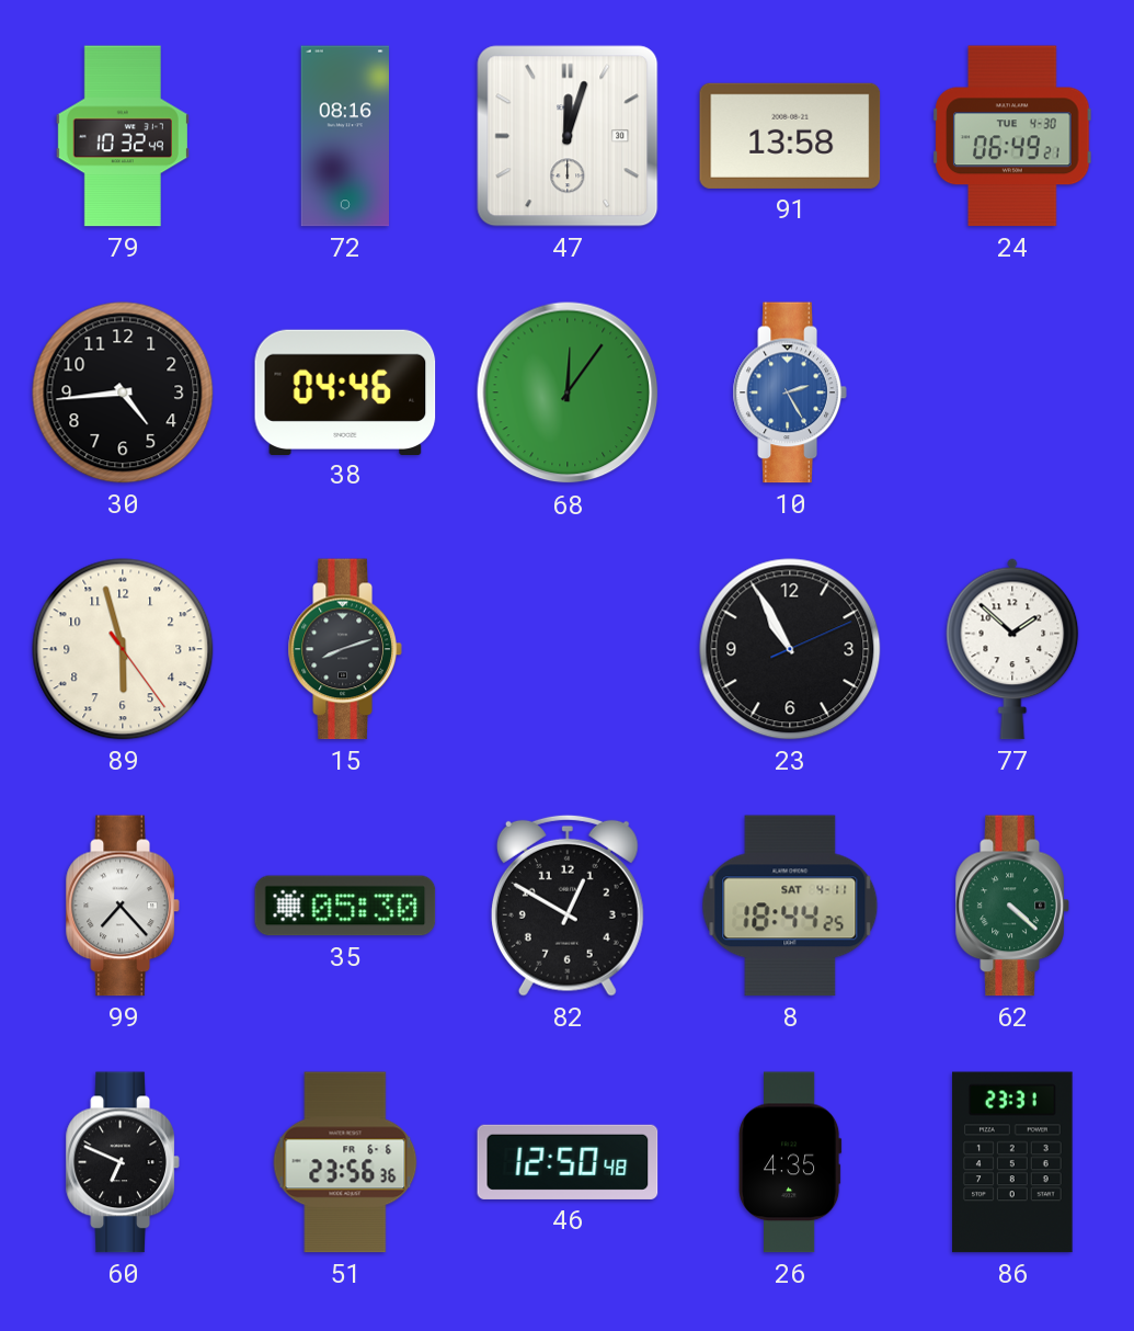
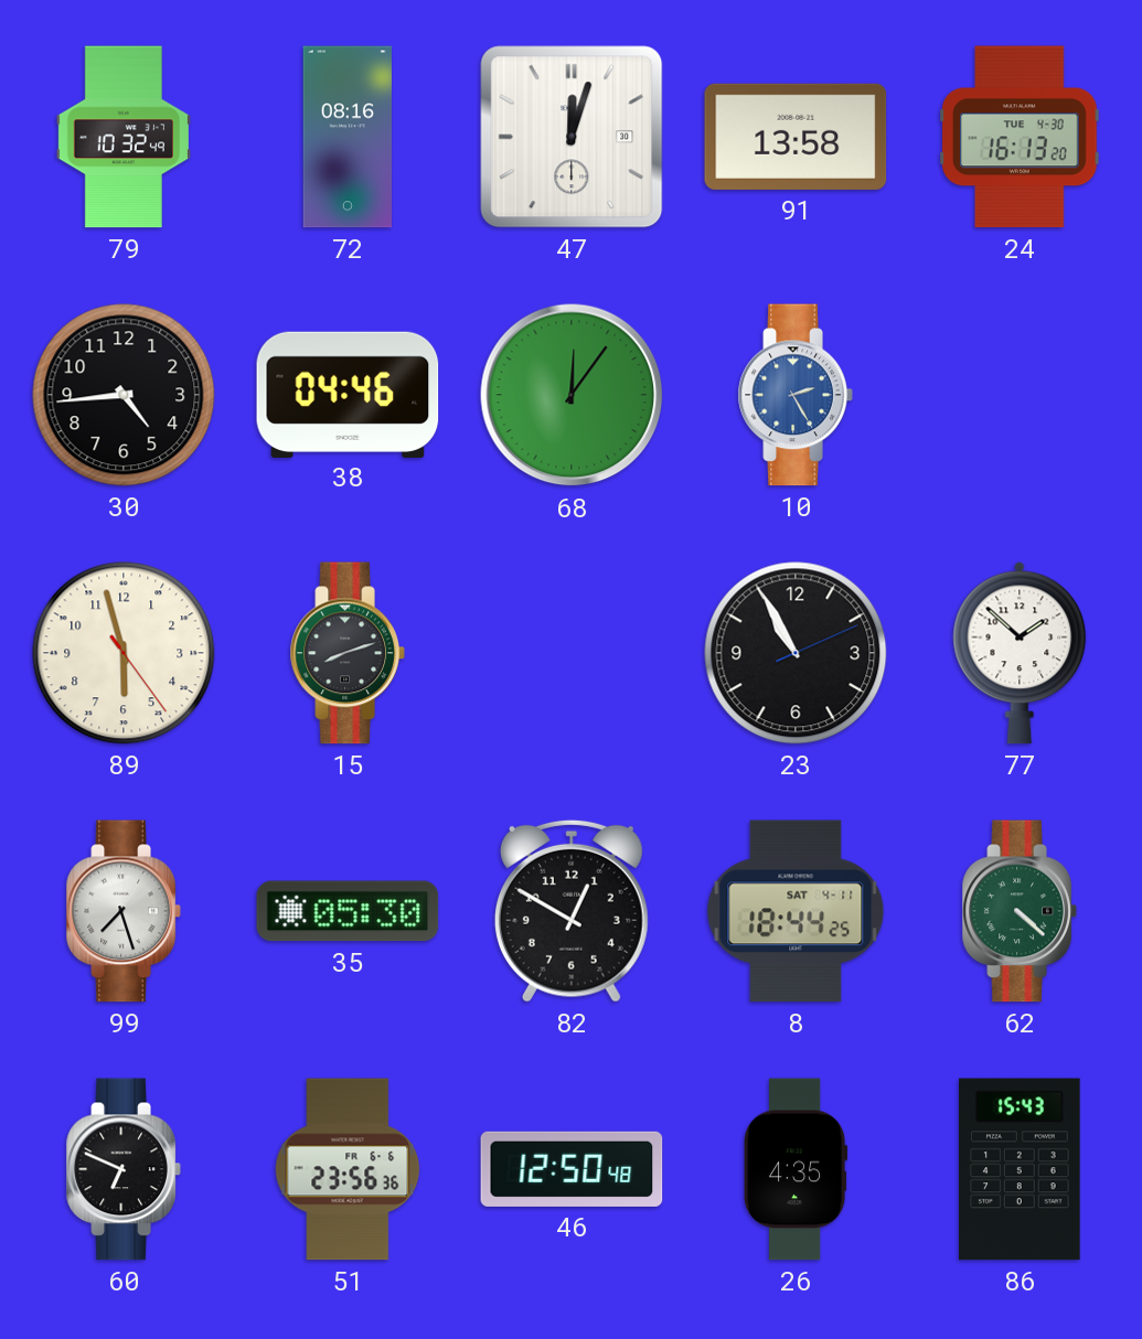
24: 06:49 -> 16:13 (1020, 137)
99: 7:23 -> 7:27 (124, 911)
86: 23:31 -> 15:43 (1020, 1169)
